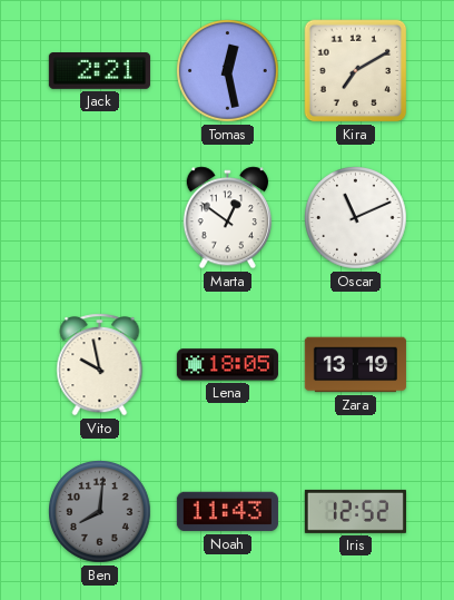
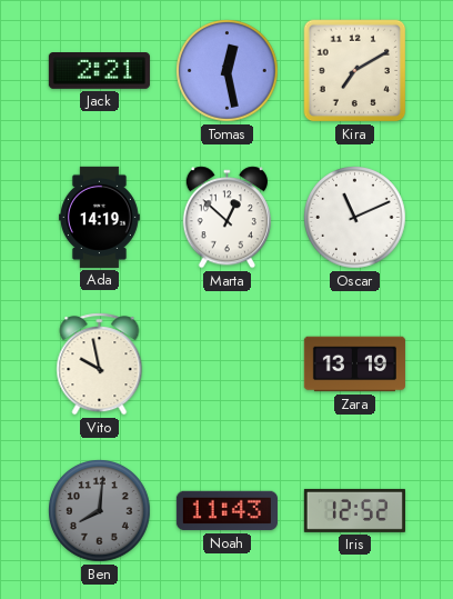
Ada: none -> 14:19 (99, 217)
Marta: 12:51 -> 12:52 (226, 218)
Lena: 18:05 -> none (227, 365)
